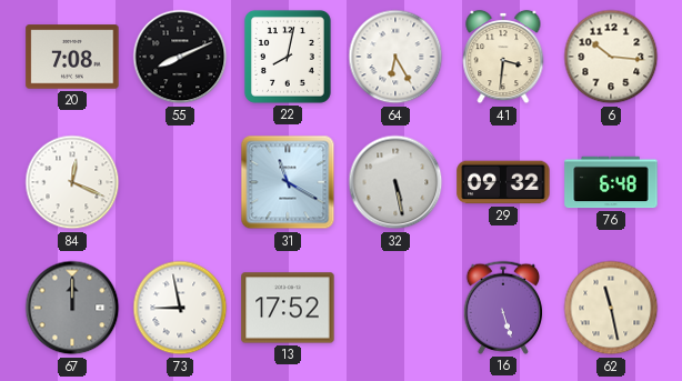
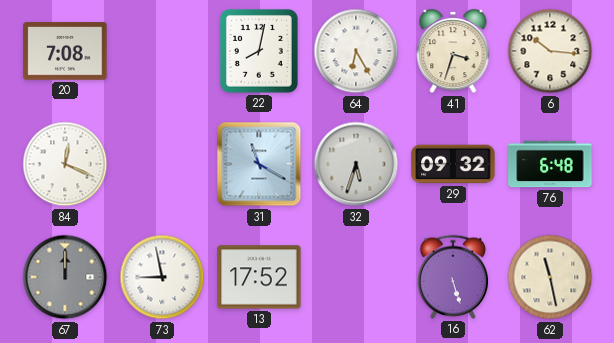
55: 8:11 -> none (180, 57)
41: 3:31 -> 3:33 (453, 51)
32: 5:28 -> 5:33 (356, 164)
